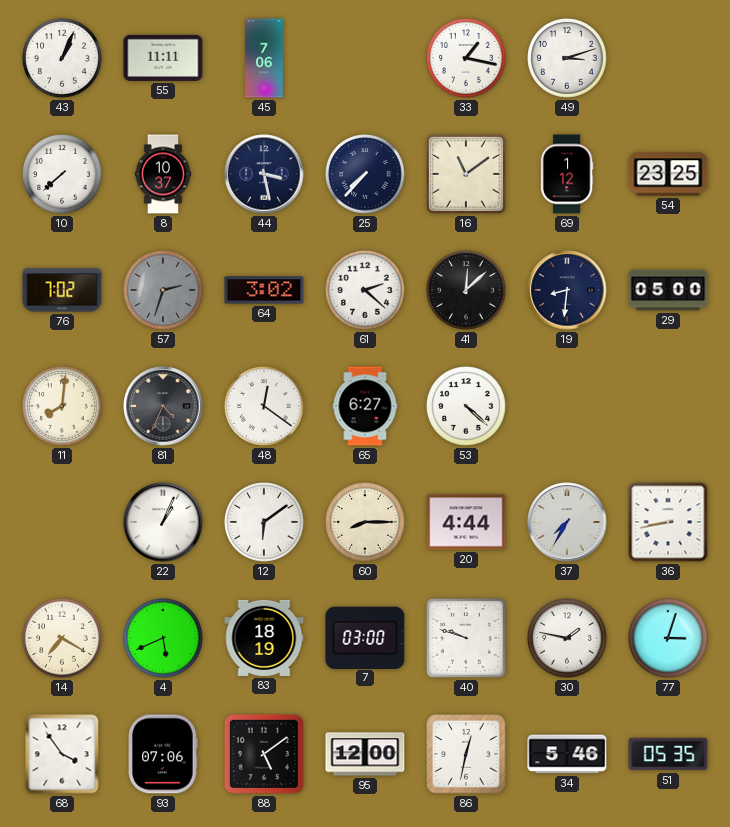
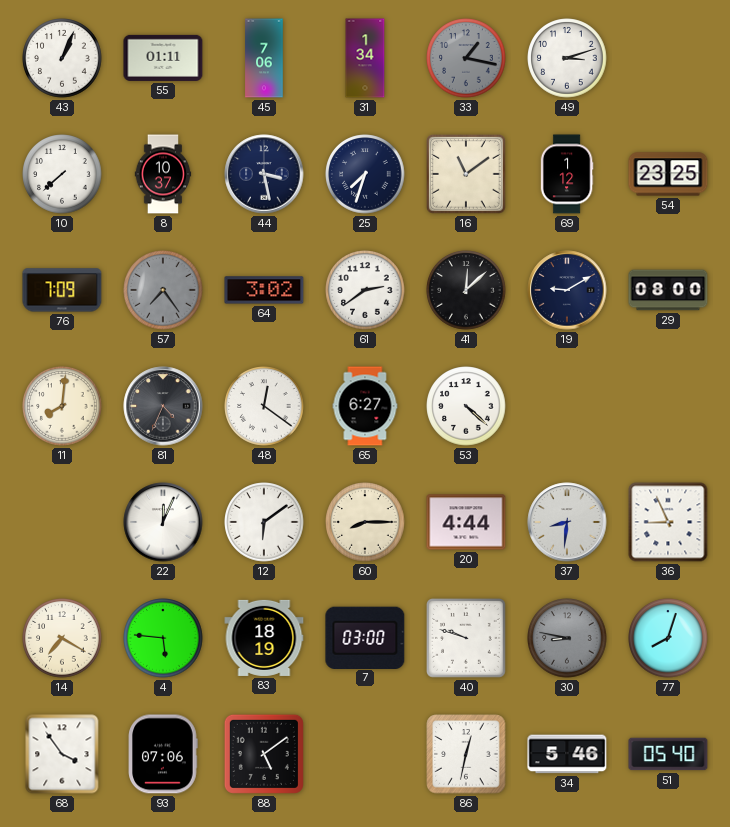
55: 11:11 -> 01:11 (163, 58)
31: none -> 1:34 (365, 58)
33 dial: white -> grey (466, 58)
25: 7:37 -> 7:33 (365, 174)
76: 7:02 -> 7:09 (62, 290)
57: 2:33 -> 7:24 (163, 290)
61: 2:22 -> 2:39 (365, 290)
19: 8:31 -> 9:10 (567, 290)
29: 05:00 -> 08:00 (668, 290)
22: 1:04 -> 12:04 (163, 522)
37: 7:35 -> 8:31 (567, 522)
36: 8:43 -> 8:56 (668, 522)
4: 5:41 -> 5:46 (163, 638)
30: 1:47 -> 8:47 (567, 638)
30 dial: white -> grey (567, 638)
77: 3:03 -> 8:03 (668, 638)
95: 12:00 -> none (365, 754)
51: 05:35 -> 05:40 (668, 754)
